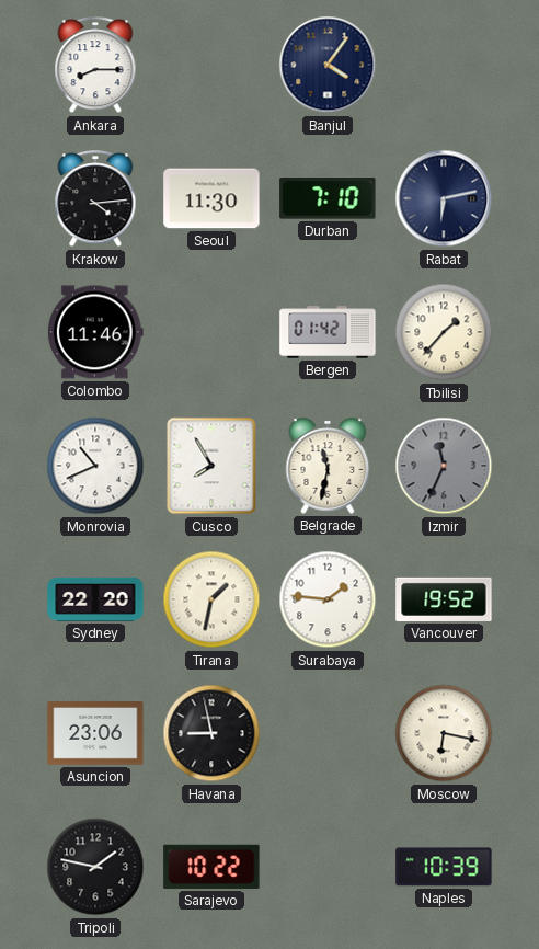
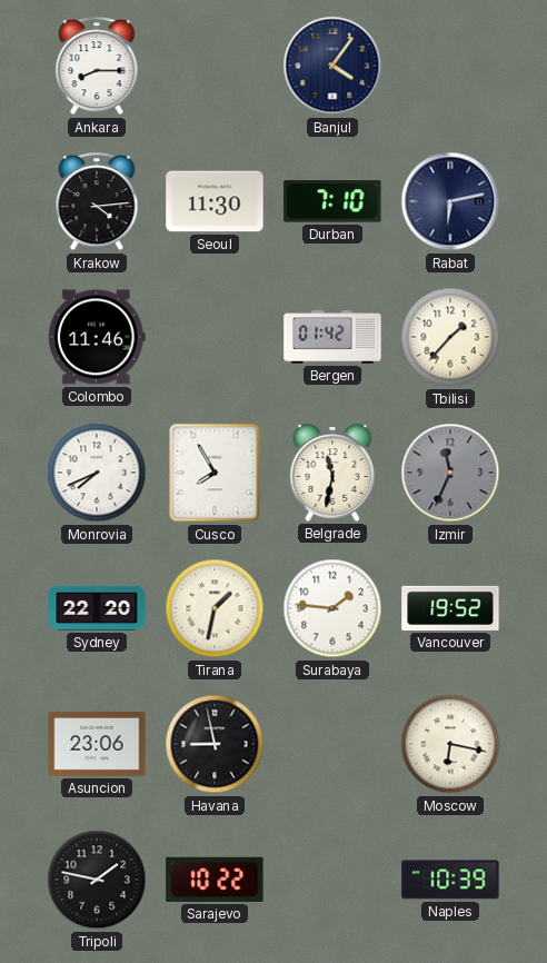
Monrovia: 10:41 -> 7:41 (97, 473)
